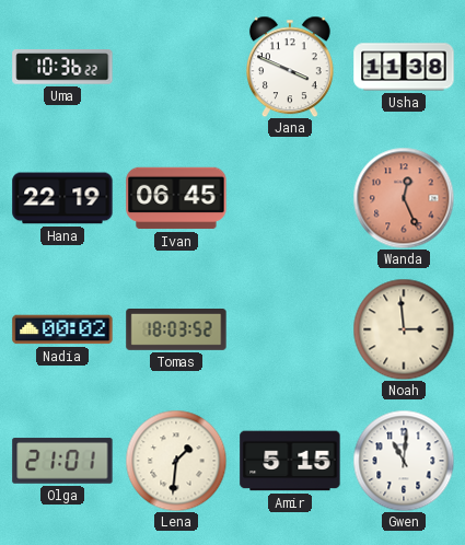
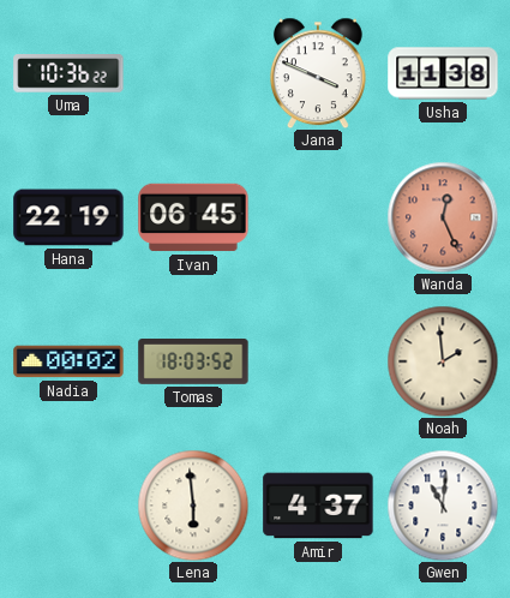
Noah: 2:59 -> 1:59 (443, 361)
Olga: 21:01 -> none (62, 461)
Lena: 1:31 -> 5:59 (193, 506)
Amir: 5:15 -> 4:37 (318, 506)
